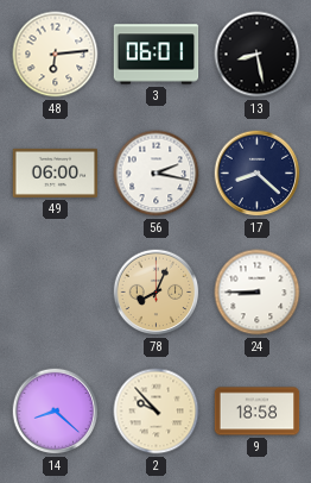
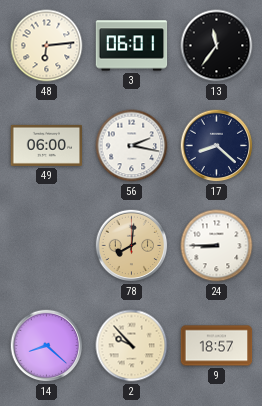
13: 8:28 -> 11:36 (217, 46)
78: 8:04 -> 8:01 (132, 246)
9: 18:58 -> 18:57 (217, 346)
